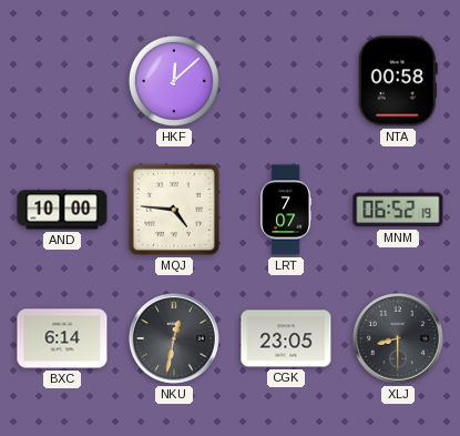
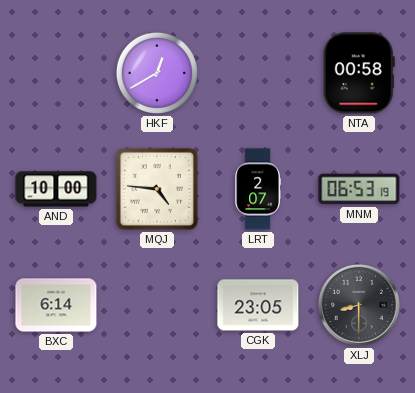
HKF: 12:08 -> 12:40 (157, 73)
LRT: 7:07 -> 2:07 (258, 189)
MNM: 06:52 -> 06:53 (359, 189)
NKU: 12:32 -> none (174, 338)
